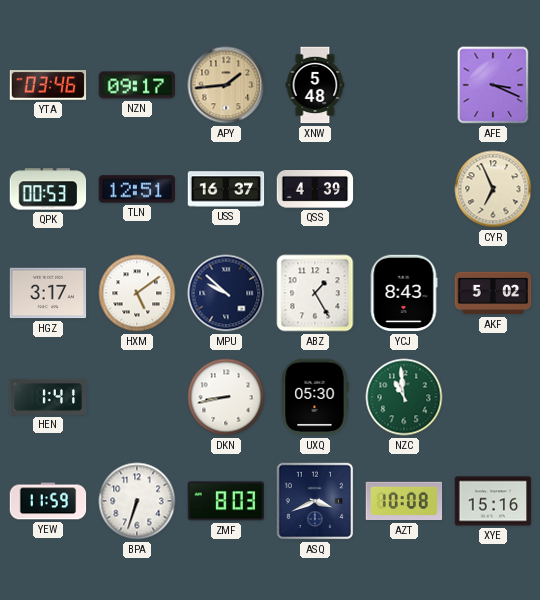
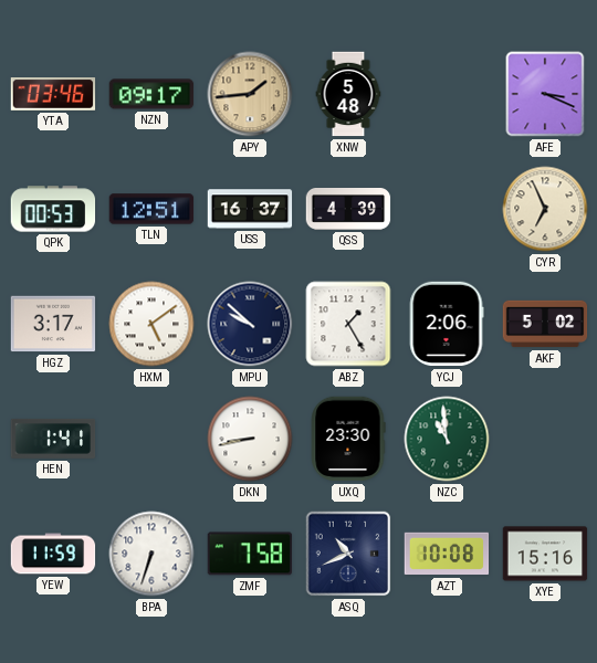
YCJ: 8:43 -> 2:06 (447, 324)
UXQ: 05:30 -> 23:30 (348, 439)
ZMF: 8:03 -> 7:58 (250, 554)
ASQ: 3:41 -> 10:41 (348, 554)
